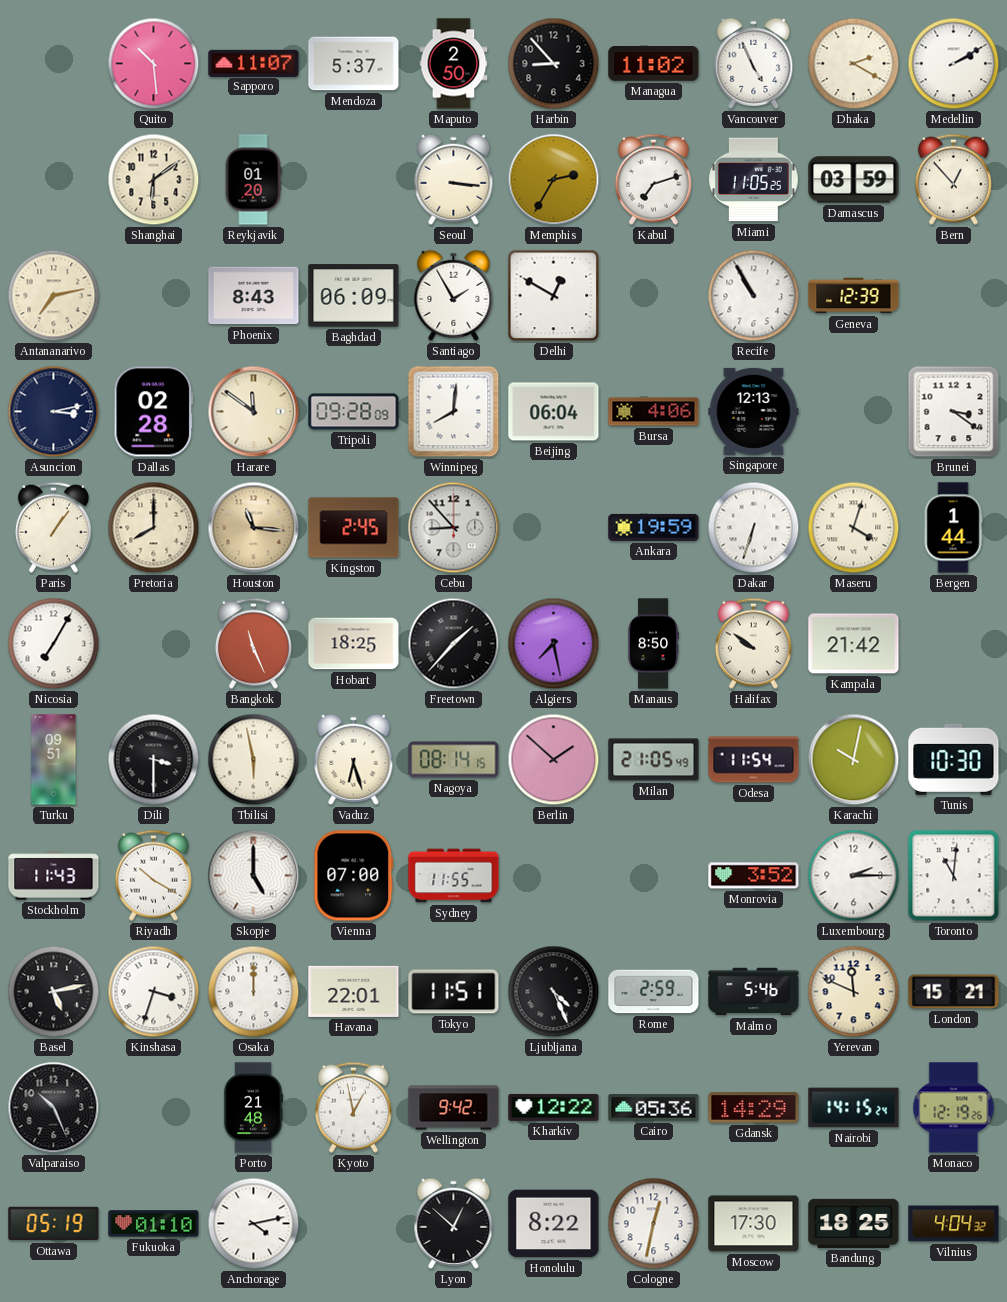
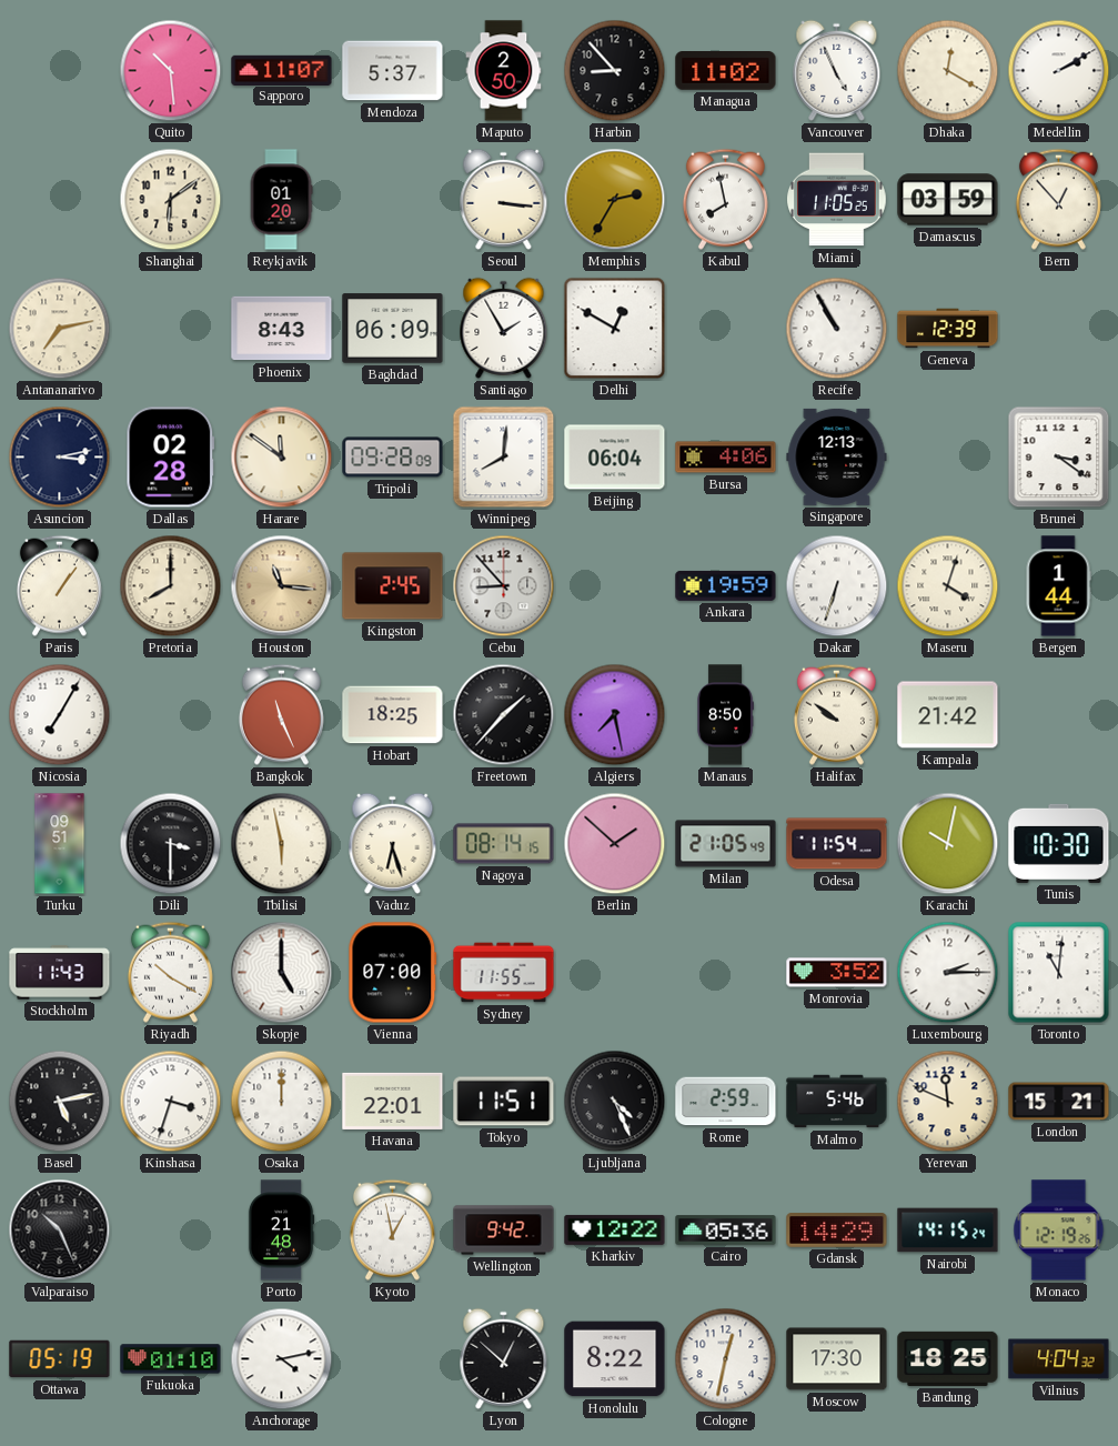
Dhaka: 2:20 -> 12:20 (948, 71)
Kabul: 7:12 -> 7:58 (725, 199)
